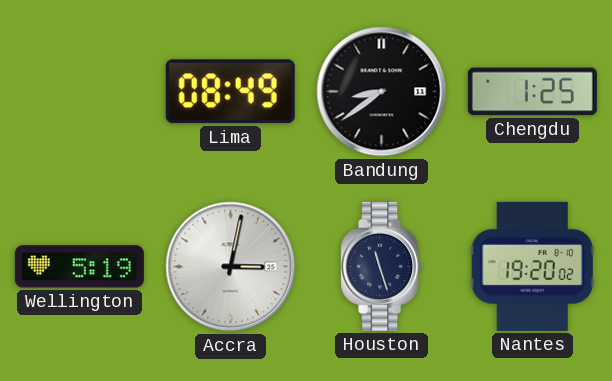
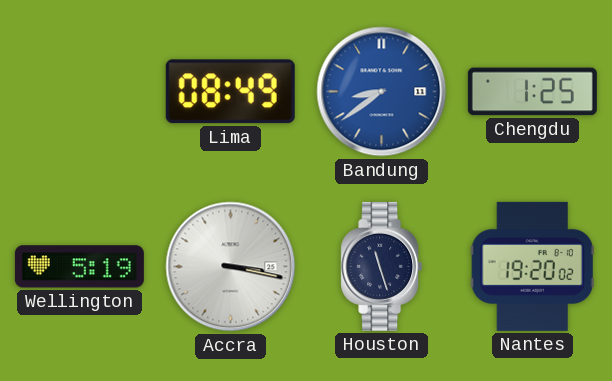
Bandung dial: black -> blue (382, 92)
Accra: 3:02 -> 3:17 (231, 267)
